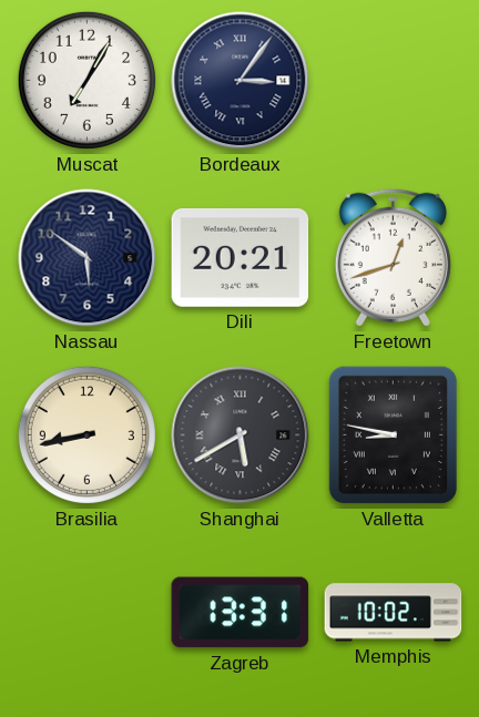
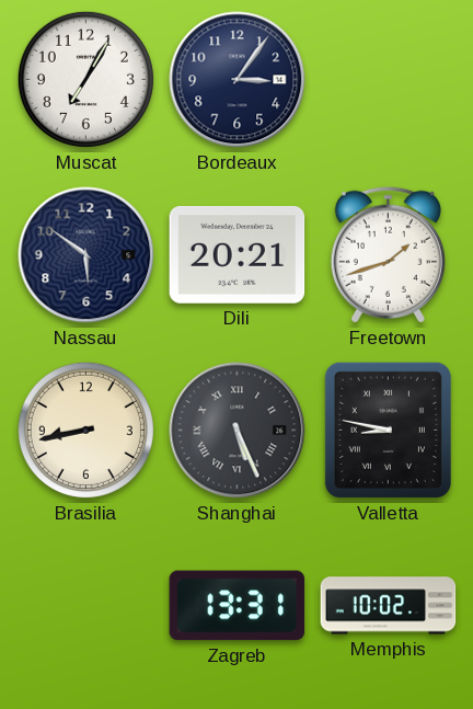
Bordeaux numerals: Roman -> Arabic (238, 80)
Freetown: 12:42 -> 1:42 (388, 254)
Shanghai: 5:40 -> 5:26 (238, 431)
